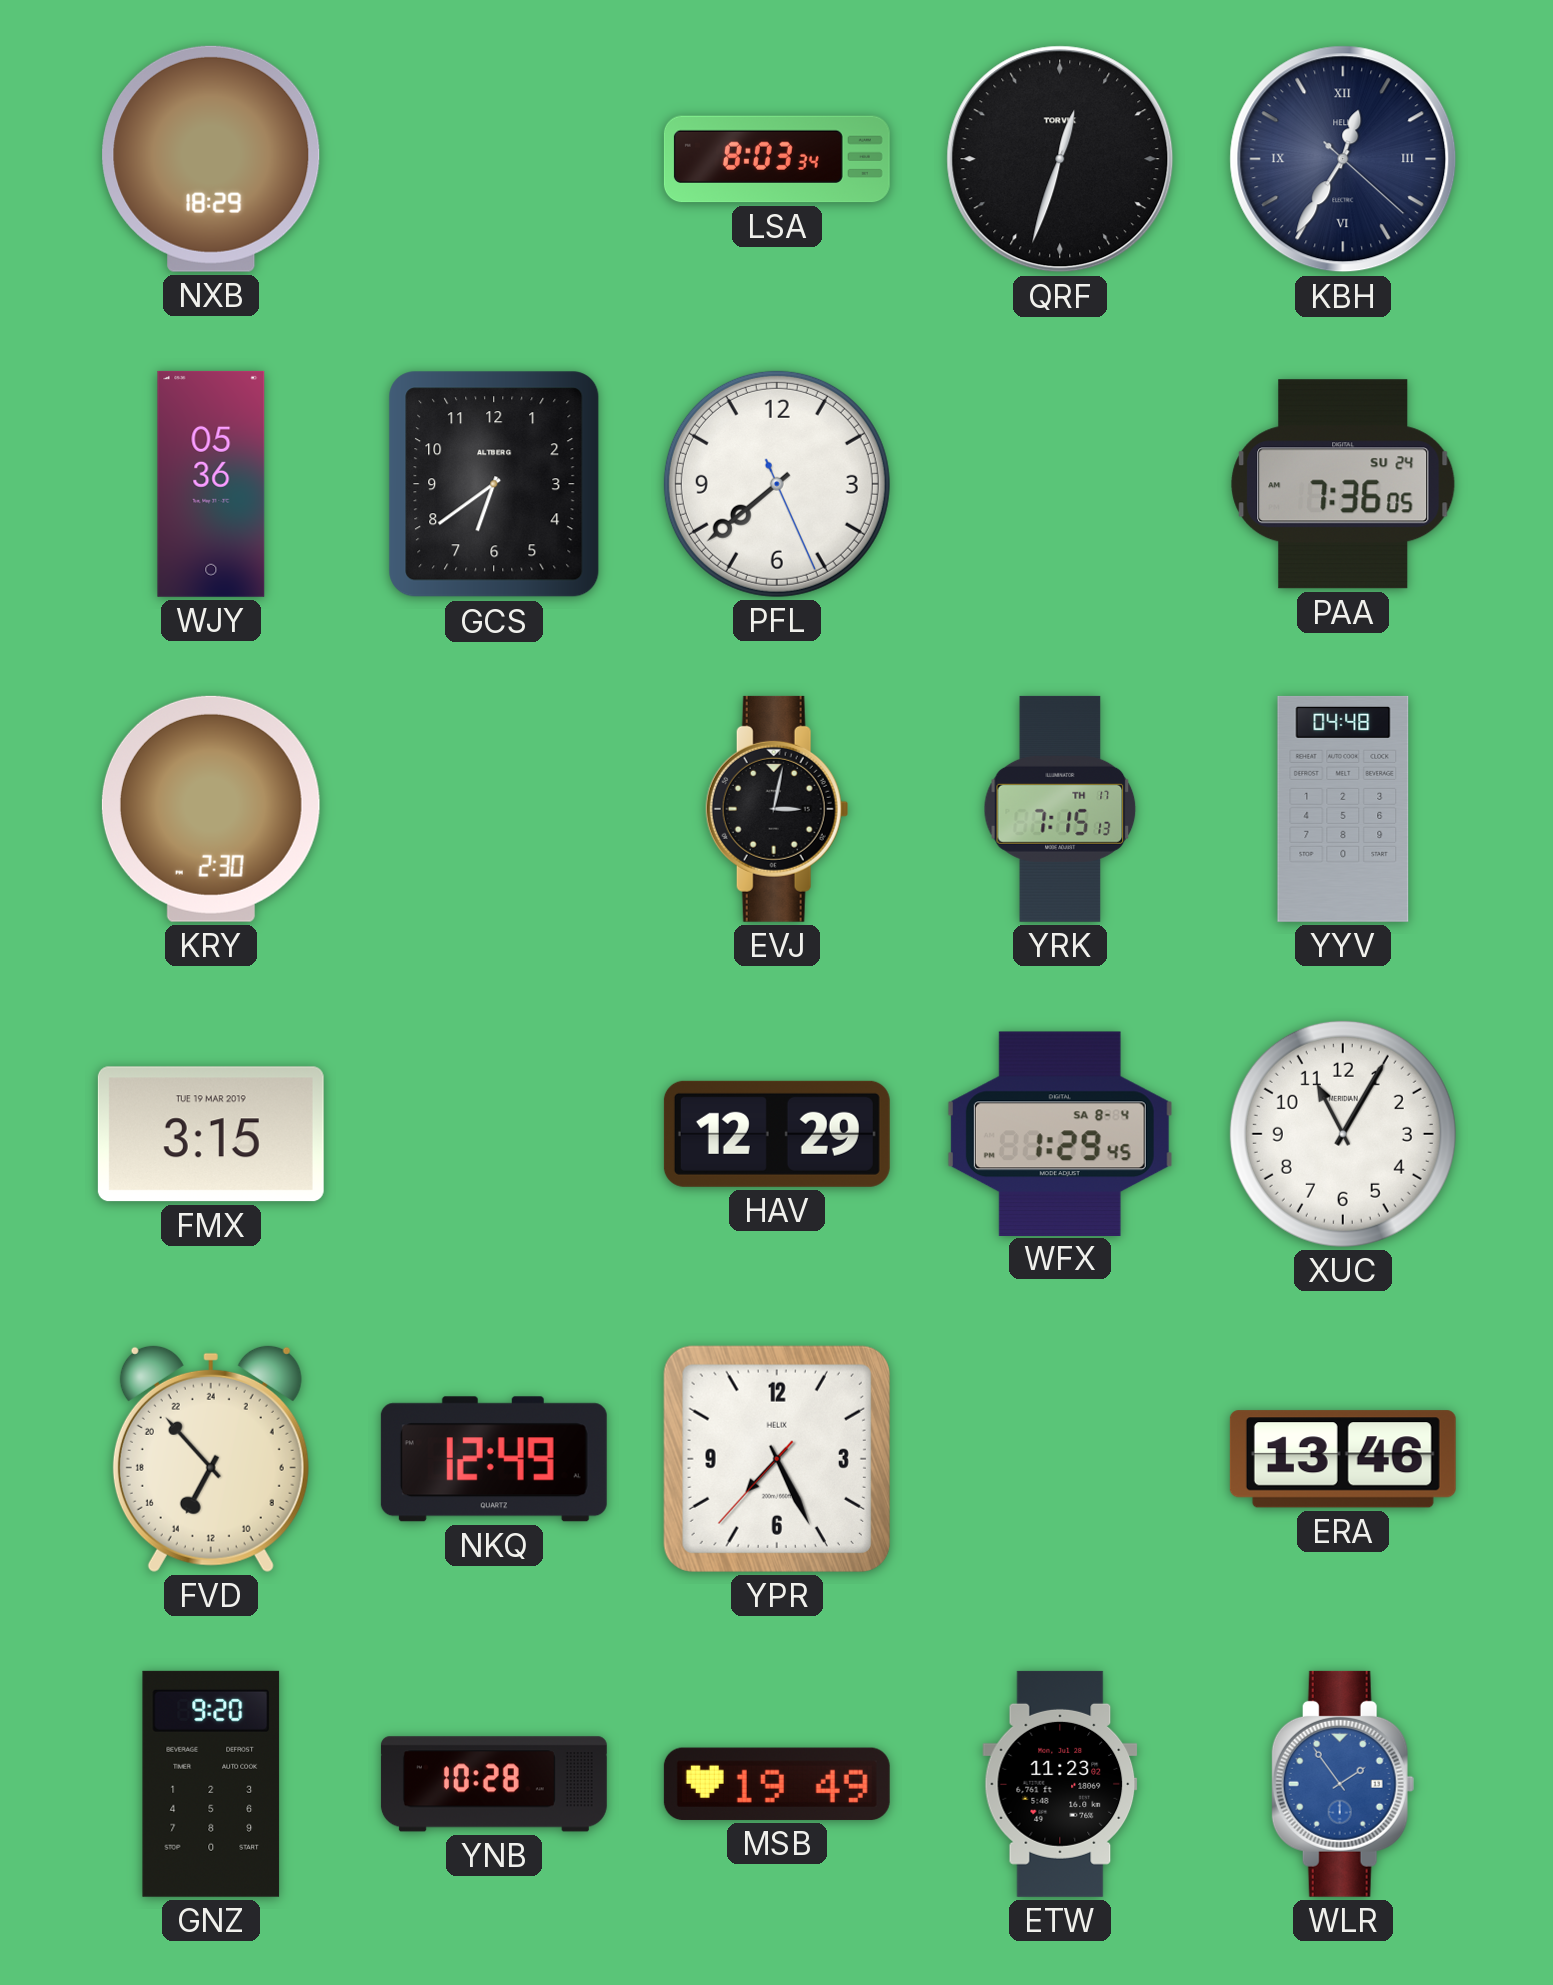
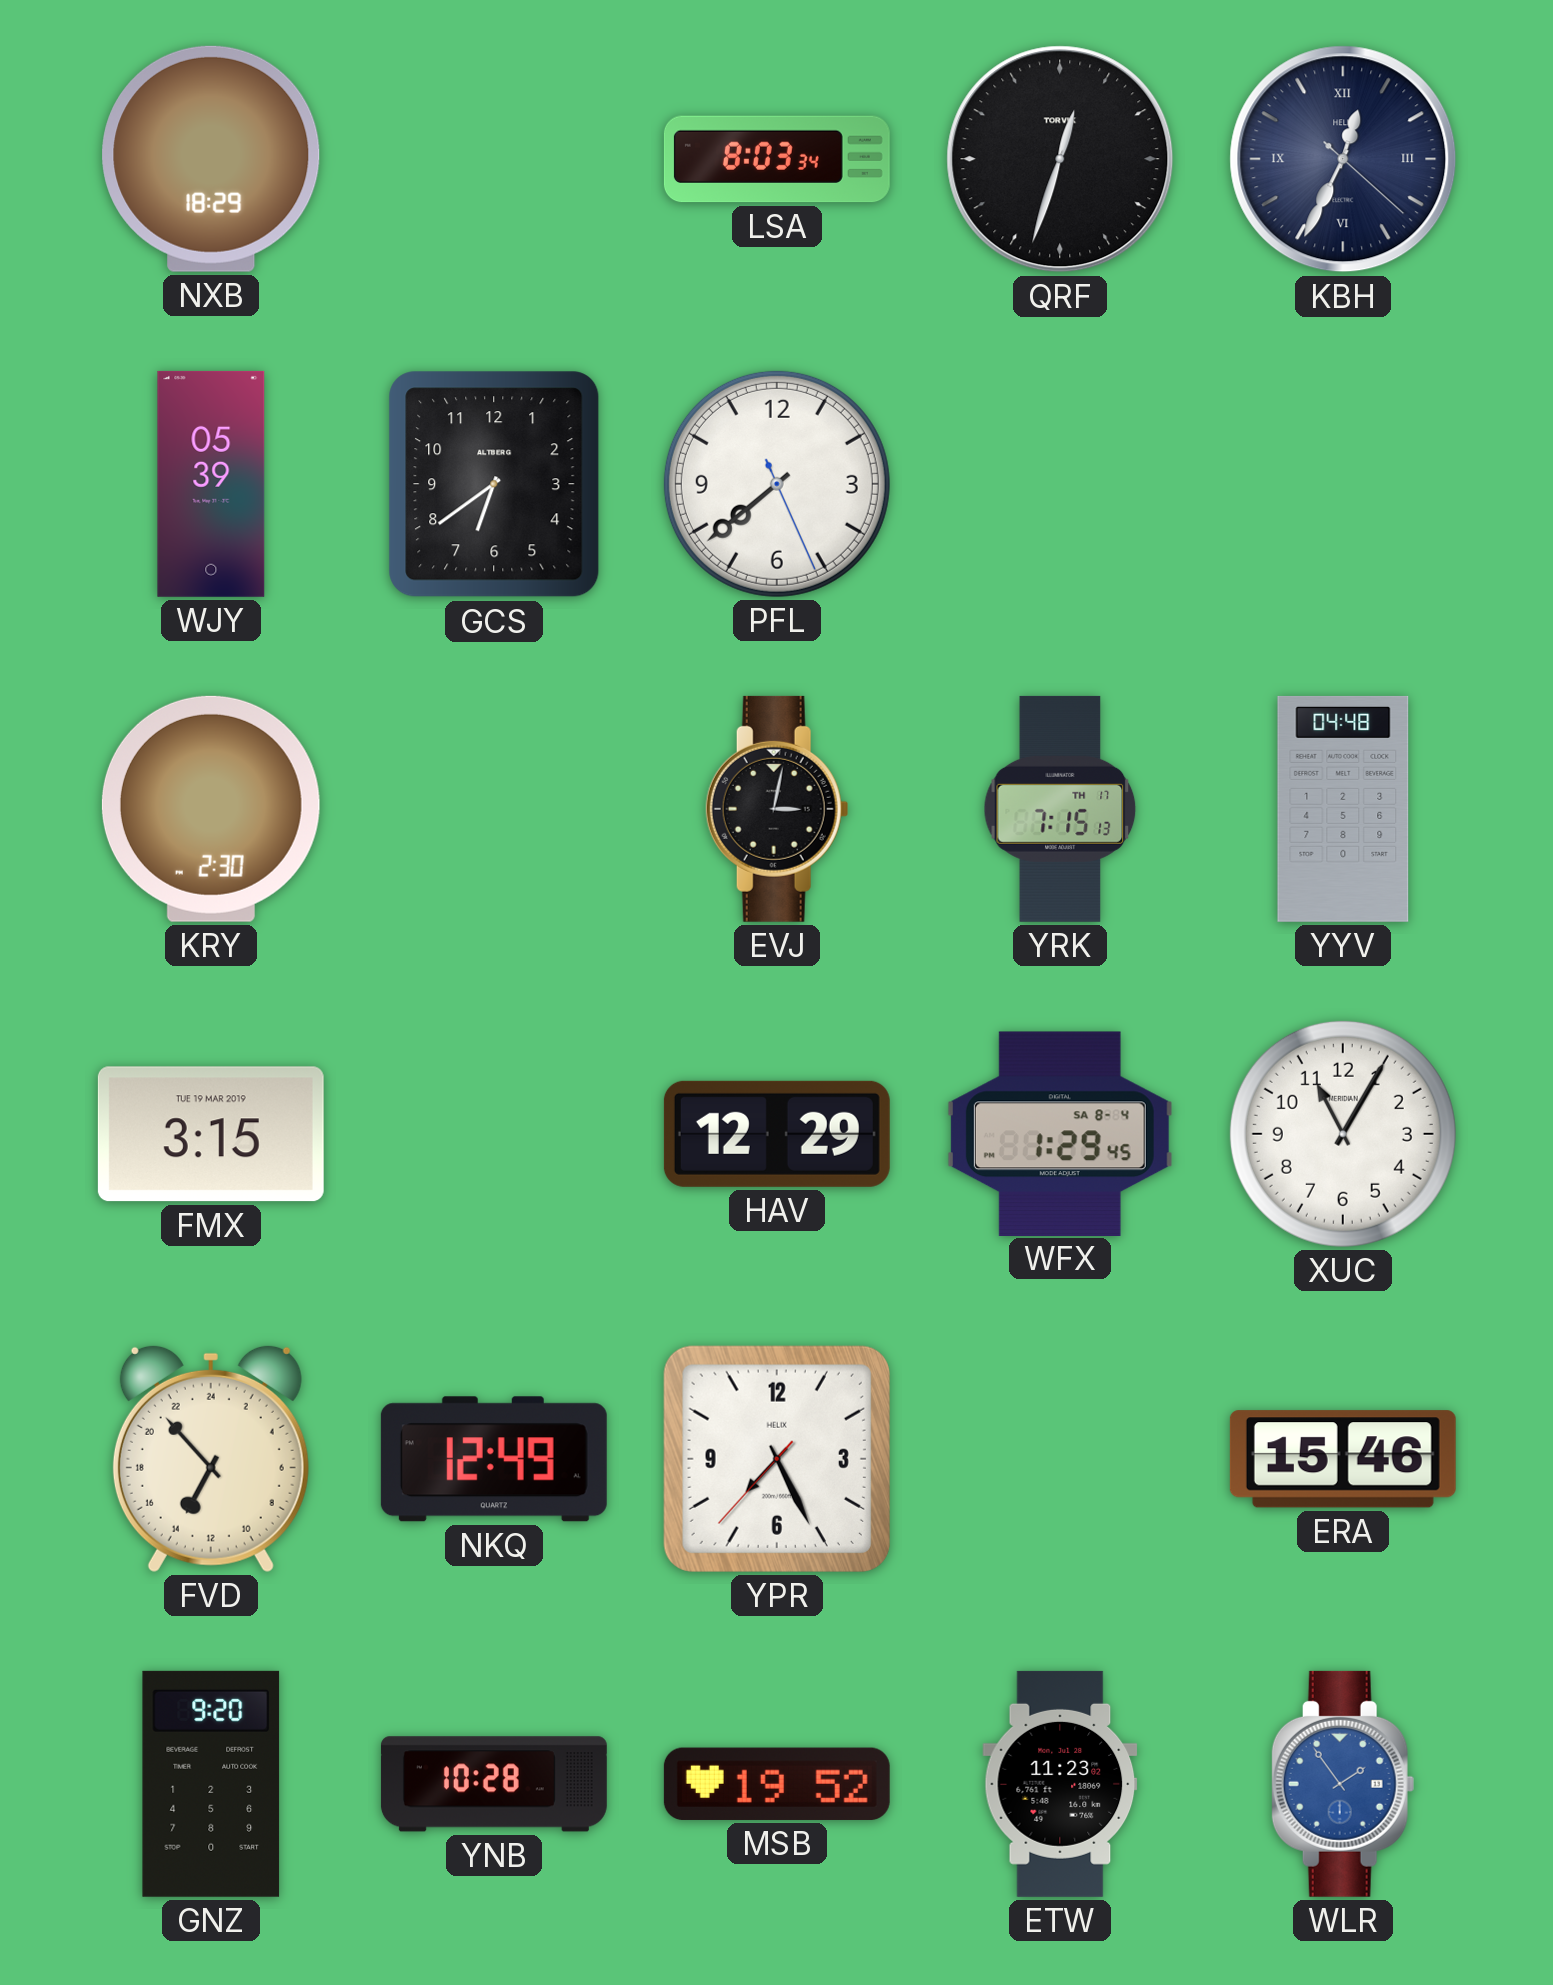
KBH: 12:35 -> 12:34 (1343, 159)
WJY: 05:36 -> 05:39 (211, 484)
PAA: 7:36 -> none (1343, 484)
ERA: 13:46 -> 15:46 (1343, 1459)
MSB: 19:49 -> 19:52 (777, 1784)
